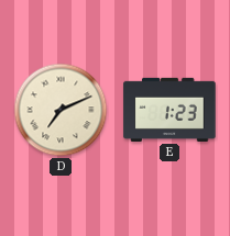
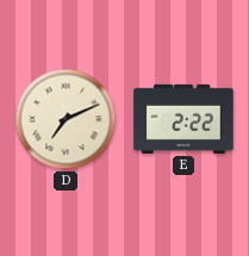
E: 1:23 -> 2:22 (183, 119)
